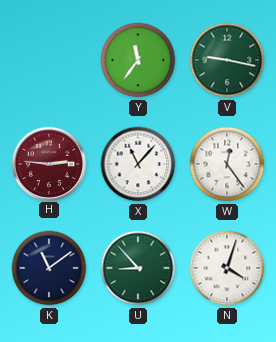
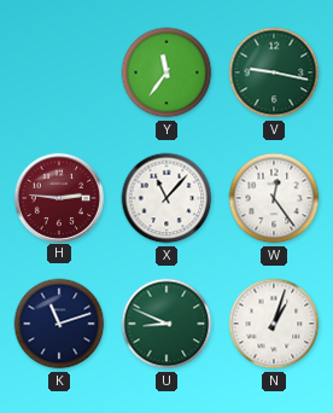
K: 11:09 -> 11:12 (59, 324)
U: 8:53 -> 8:49 (166, 324)
N: 4:03 -> 1:03 (274, 324)
